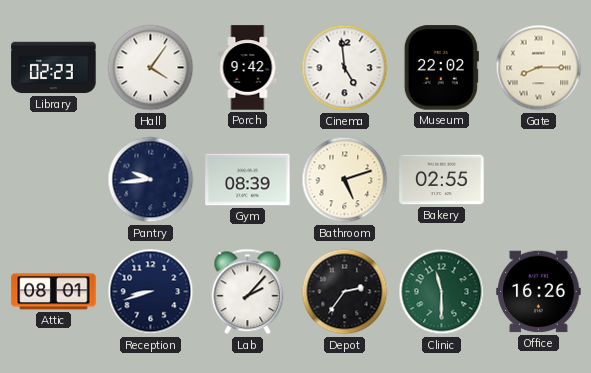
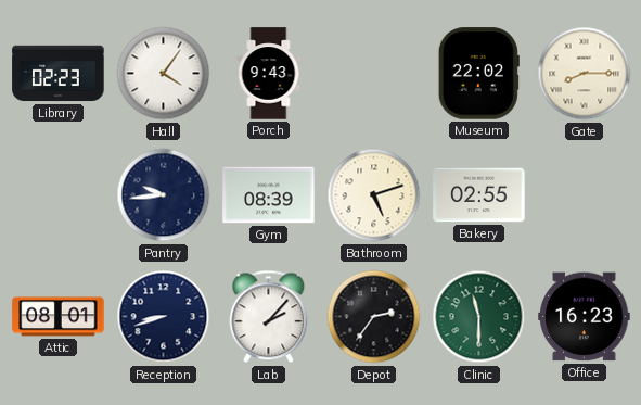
Porch: 9:42 -> 9:43 (269, 74)
Cinema: 4:59 -> none (345, 68)
Office: 16:26 -> 16:23 (585, 317)
